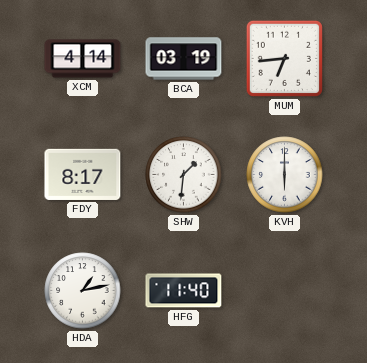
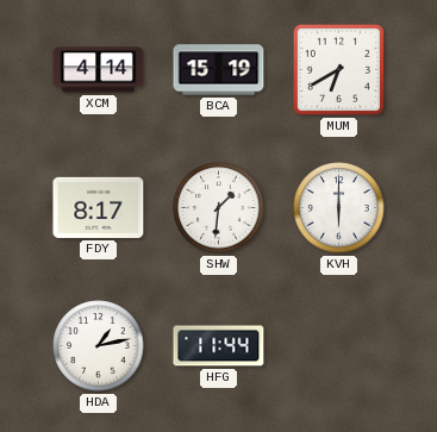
BCA: 03:19 -> 15:19 (219, 70)
MUM: 6:44 -> 6:40 (338, 69)
HFG: 11:40 -> 11:44 (219, 346)
